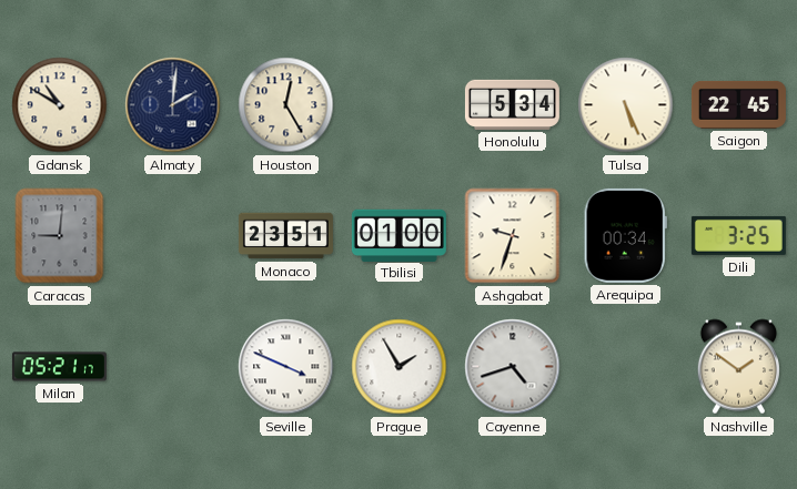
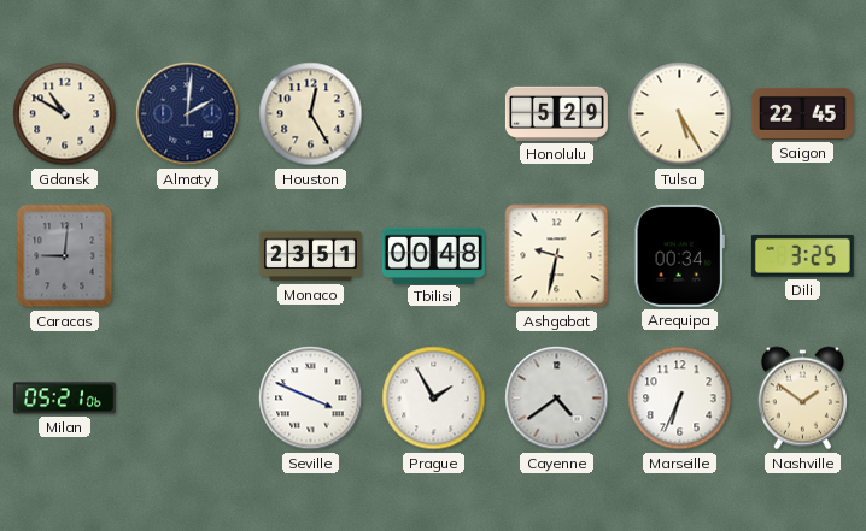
Honolulu: 5:34 -> 5:29 (556, 113)
Tulsa: 5:26 -> 5:25 (680, 114)
Tbilisi: 01:00 -> 00:48 (433, 255)
Ashgabat: 9:33 -> 9:32 (557, 256)
Milan: 05:21:17 -> 05:21:06 (64, 399)
Cayenne: 4:42 -> 4:39 (557, 399)
Marseille: none -> 6:34 (680, 399)
